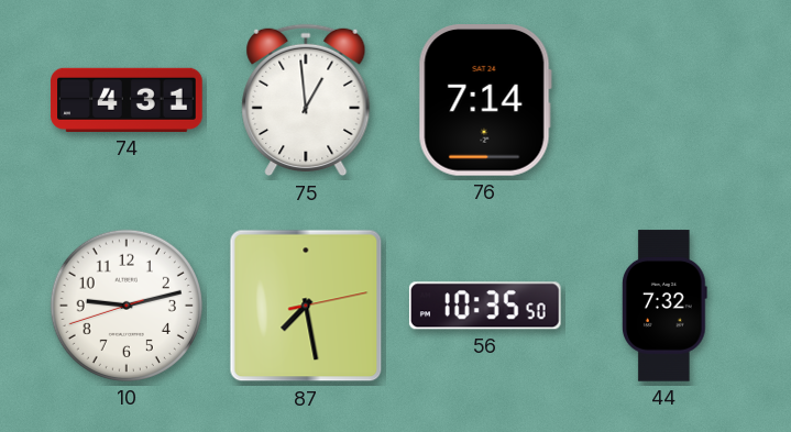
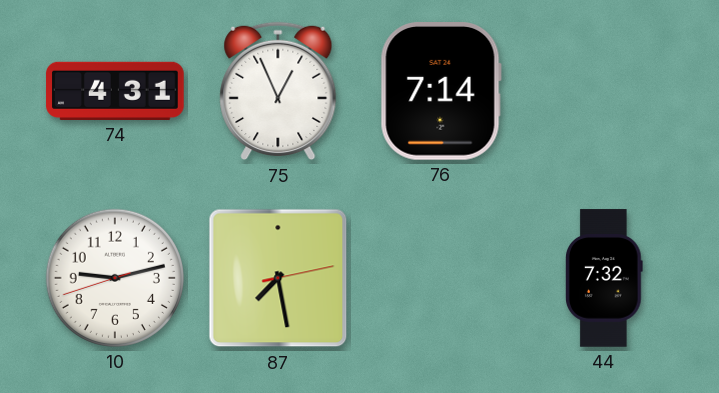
75: 12:59 -> 12:56 (278, 91)
56: 10:35 -> none (485, 306)
